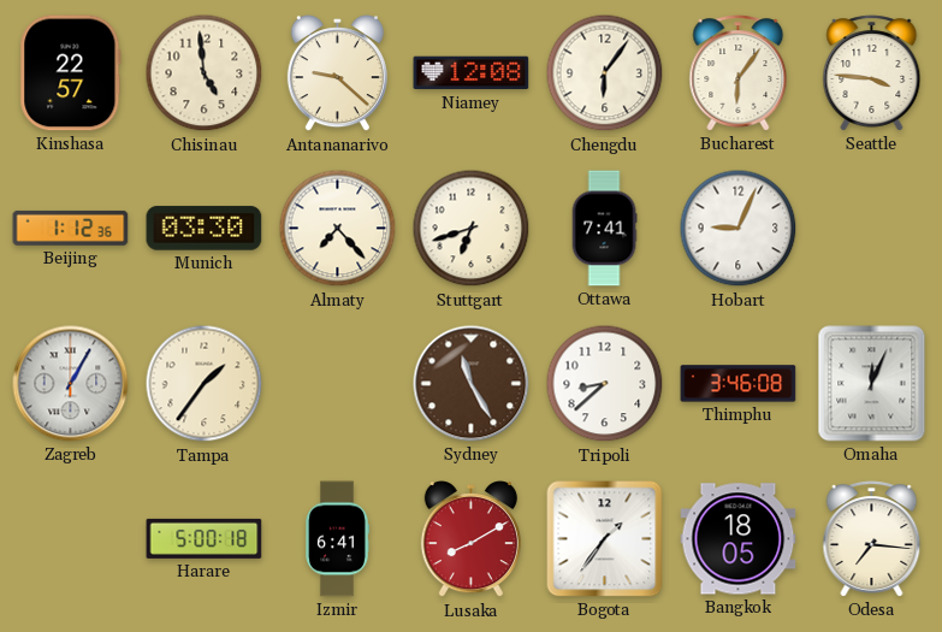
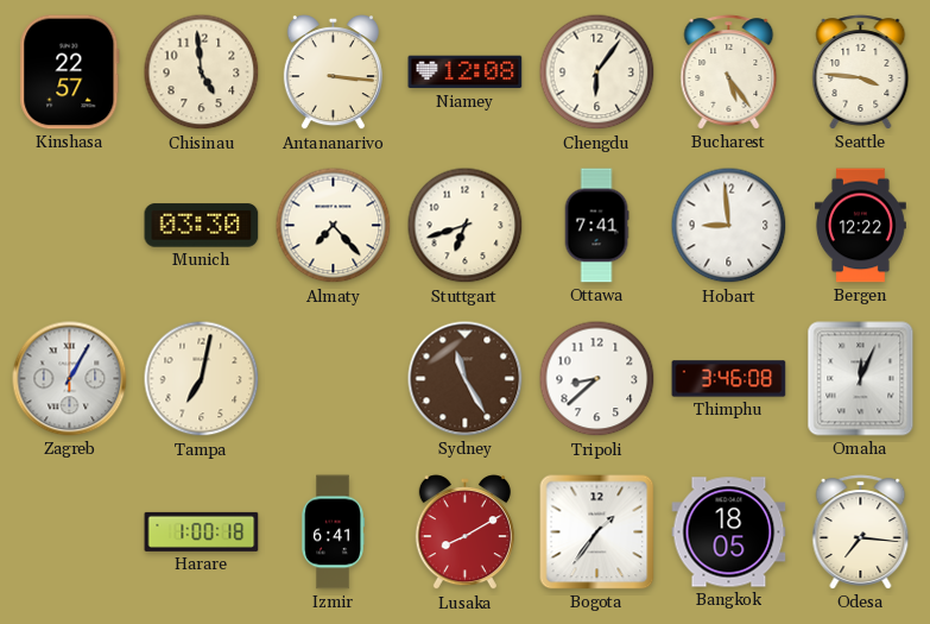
Antananarivo: 9:22 -> 3:16 (333, 74)
Bucharest: 6:06 -> 5:24 (729, 73)
Beijing: 1:12 -> none (71, 228)
Hobart: 9:04 -> 8:59 (729, 226)
Bergen: none -> 12:22 (861, 226)
Tampa: 1:36 -> 7:02 (202, 379)
Harare: 5:00 -> 1:00 (202, 531)
